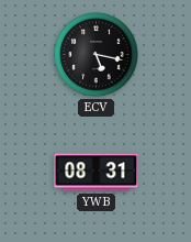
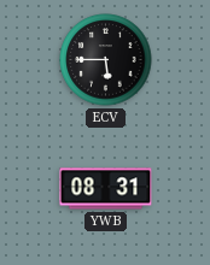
ECV: 5:17 -> 5:45 (106, 60)
